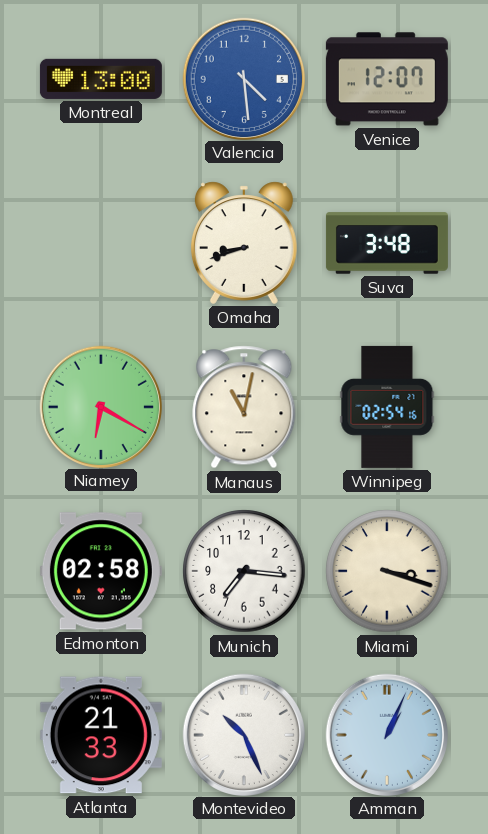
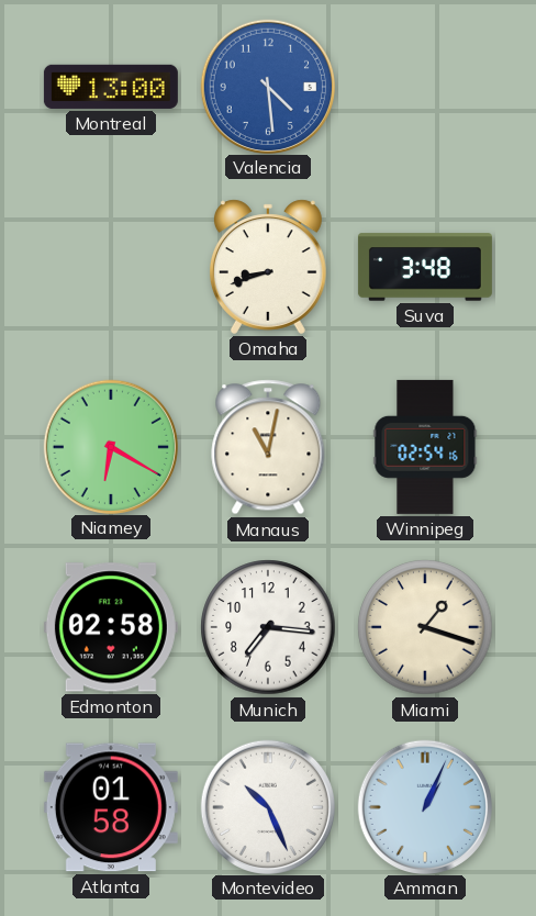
Venice: 12:07 -> none (387, 79)
Miami: 3:18 -> 1:18 (425, 627)
Atlanta: 21:33 -> 01:58 (111, 807)
